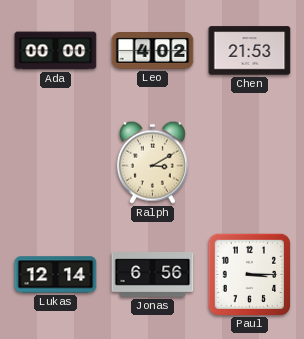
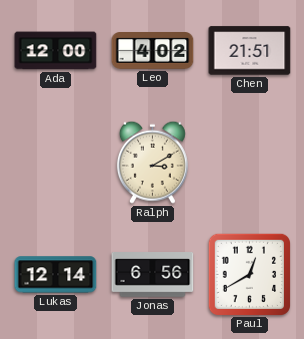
Ada: 00:00 -> 12:00 (56, 51)
Chen: 21:53 -> 21:51 (250, 51)
Paul: 3:15 -> 12:40 (249, 274)
